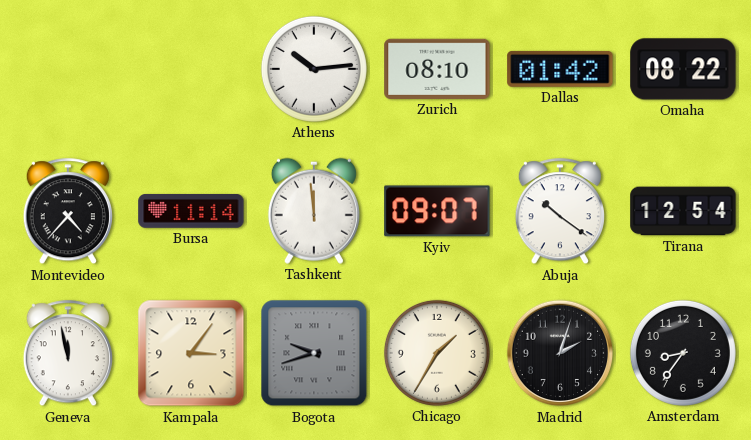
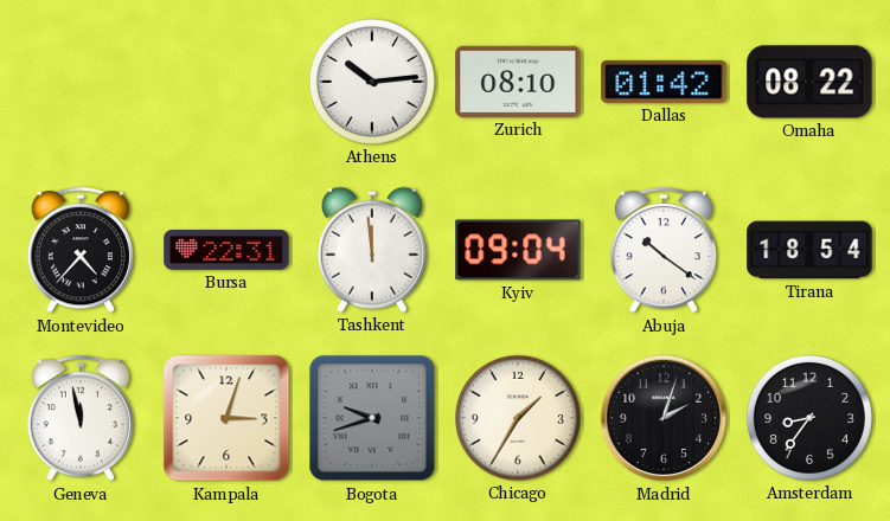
Bursa: 11:14 -> 22:31 (226, 251)
Kyiv: 09:07 -> 09:04 (518, 250)
Tirana: 12:54 -> 18:54 (809, 250)
Kampala: 3:06 -> 3:03 (226, 418)
